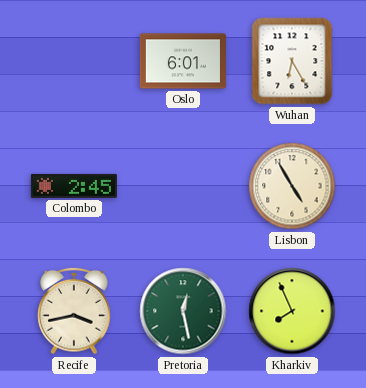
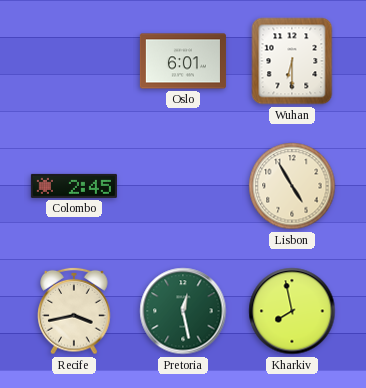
Wuhan: 6:25 -> 6:30 (292, 61)
Kharkiv: 7:56 -> 7:58 (292, 311)
